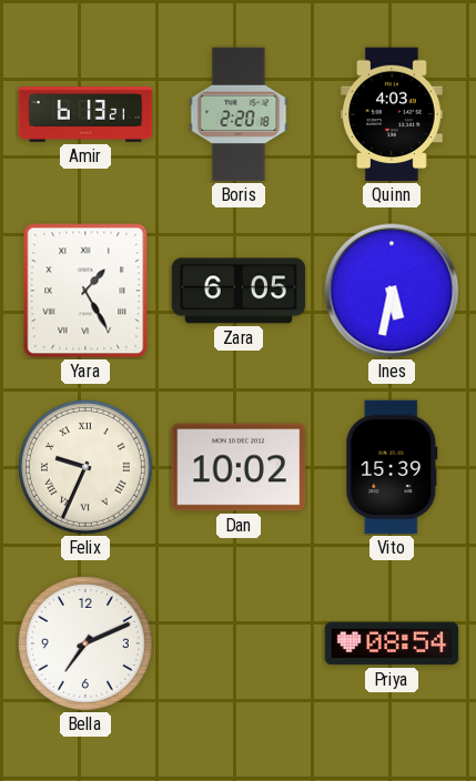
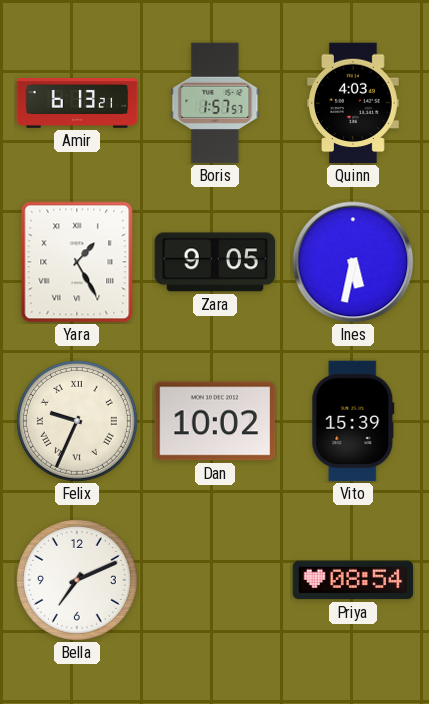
Boris: 2:20 -> 1:57 (215, 103)
Zara: 6:05 -> 9:05 (215, 262)
